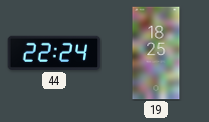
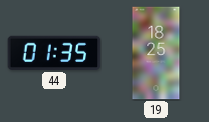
44: 22:24 -> 01:35 (54, 53)
